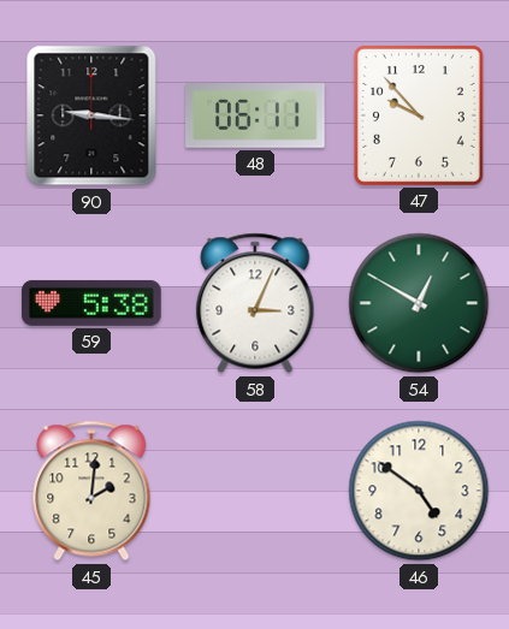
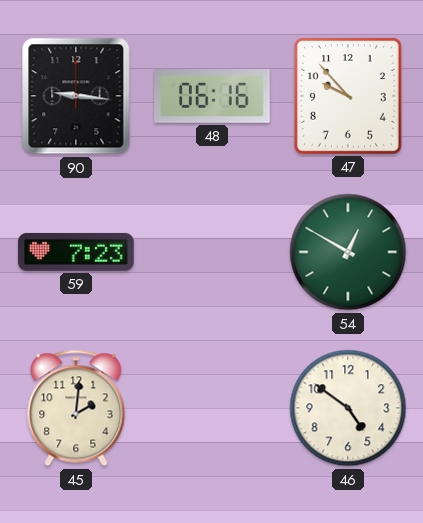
48: 06:11 -> 06:16 (212, 97)
59: 5:38 -> 7:23 (76, 252)
58: 3:04 -> none (255, 303)
